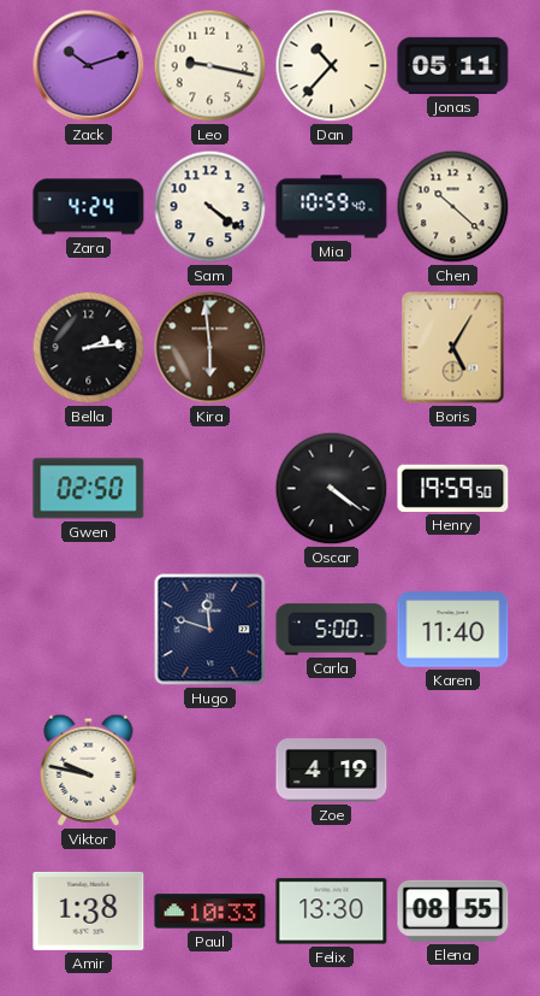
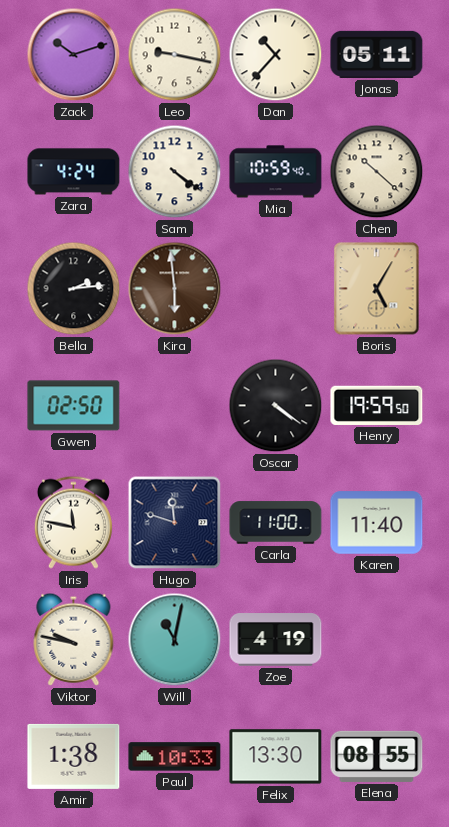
Iris: none -> 11:47 (73, 522)
Carla: 5:00 -> 11:00 (276, 523)
Will: none -> 11:02 (175, 640)
